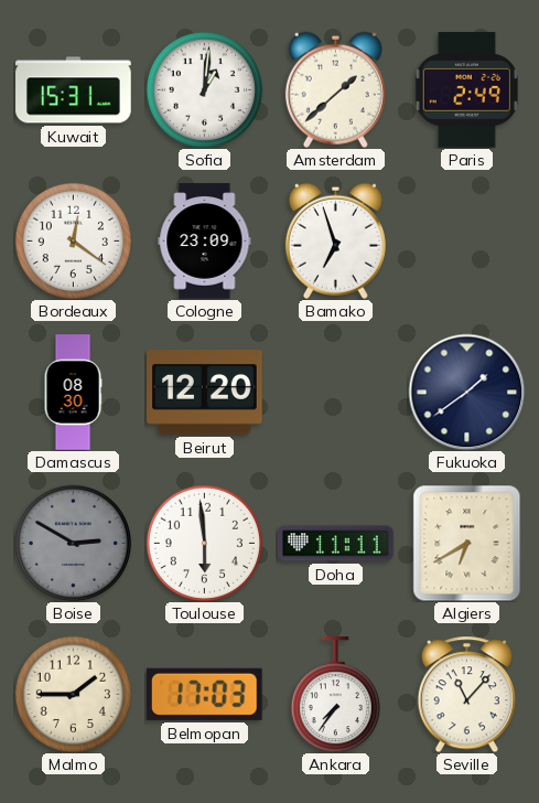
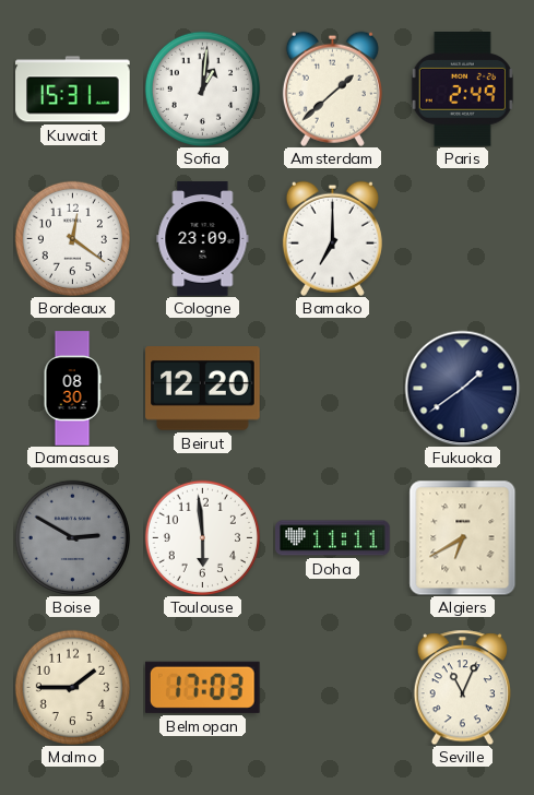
Bamako: 6:57 -> 7:00 (332, 238)
Ankara: 7:36 -> none (335, 695)
Seville: 11:07 -> 11:04 (462, 687)
